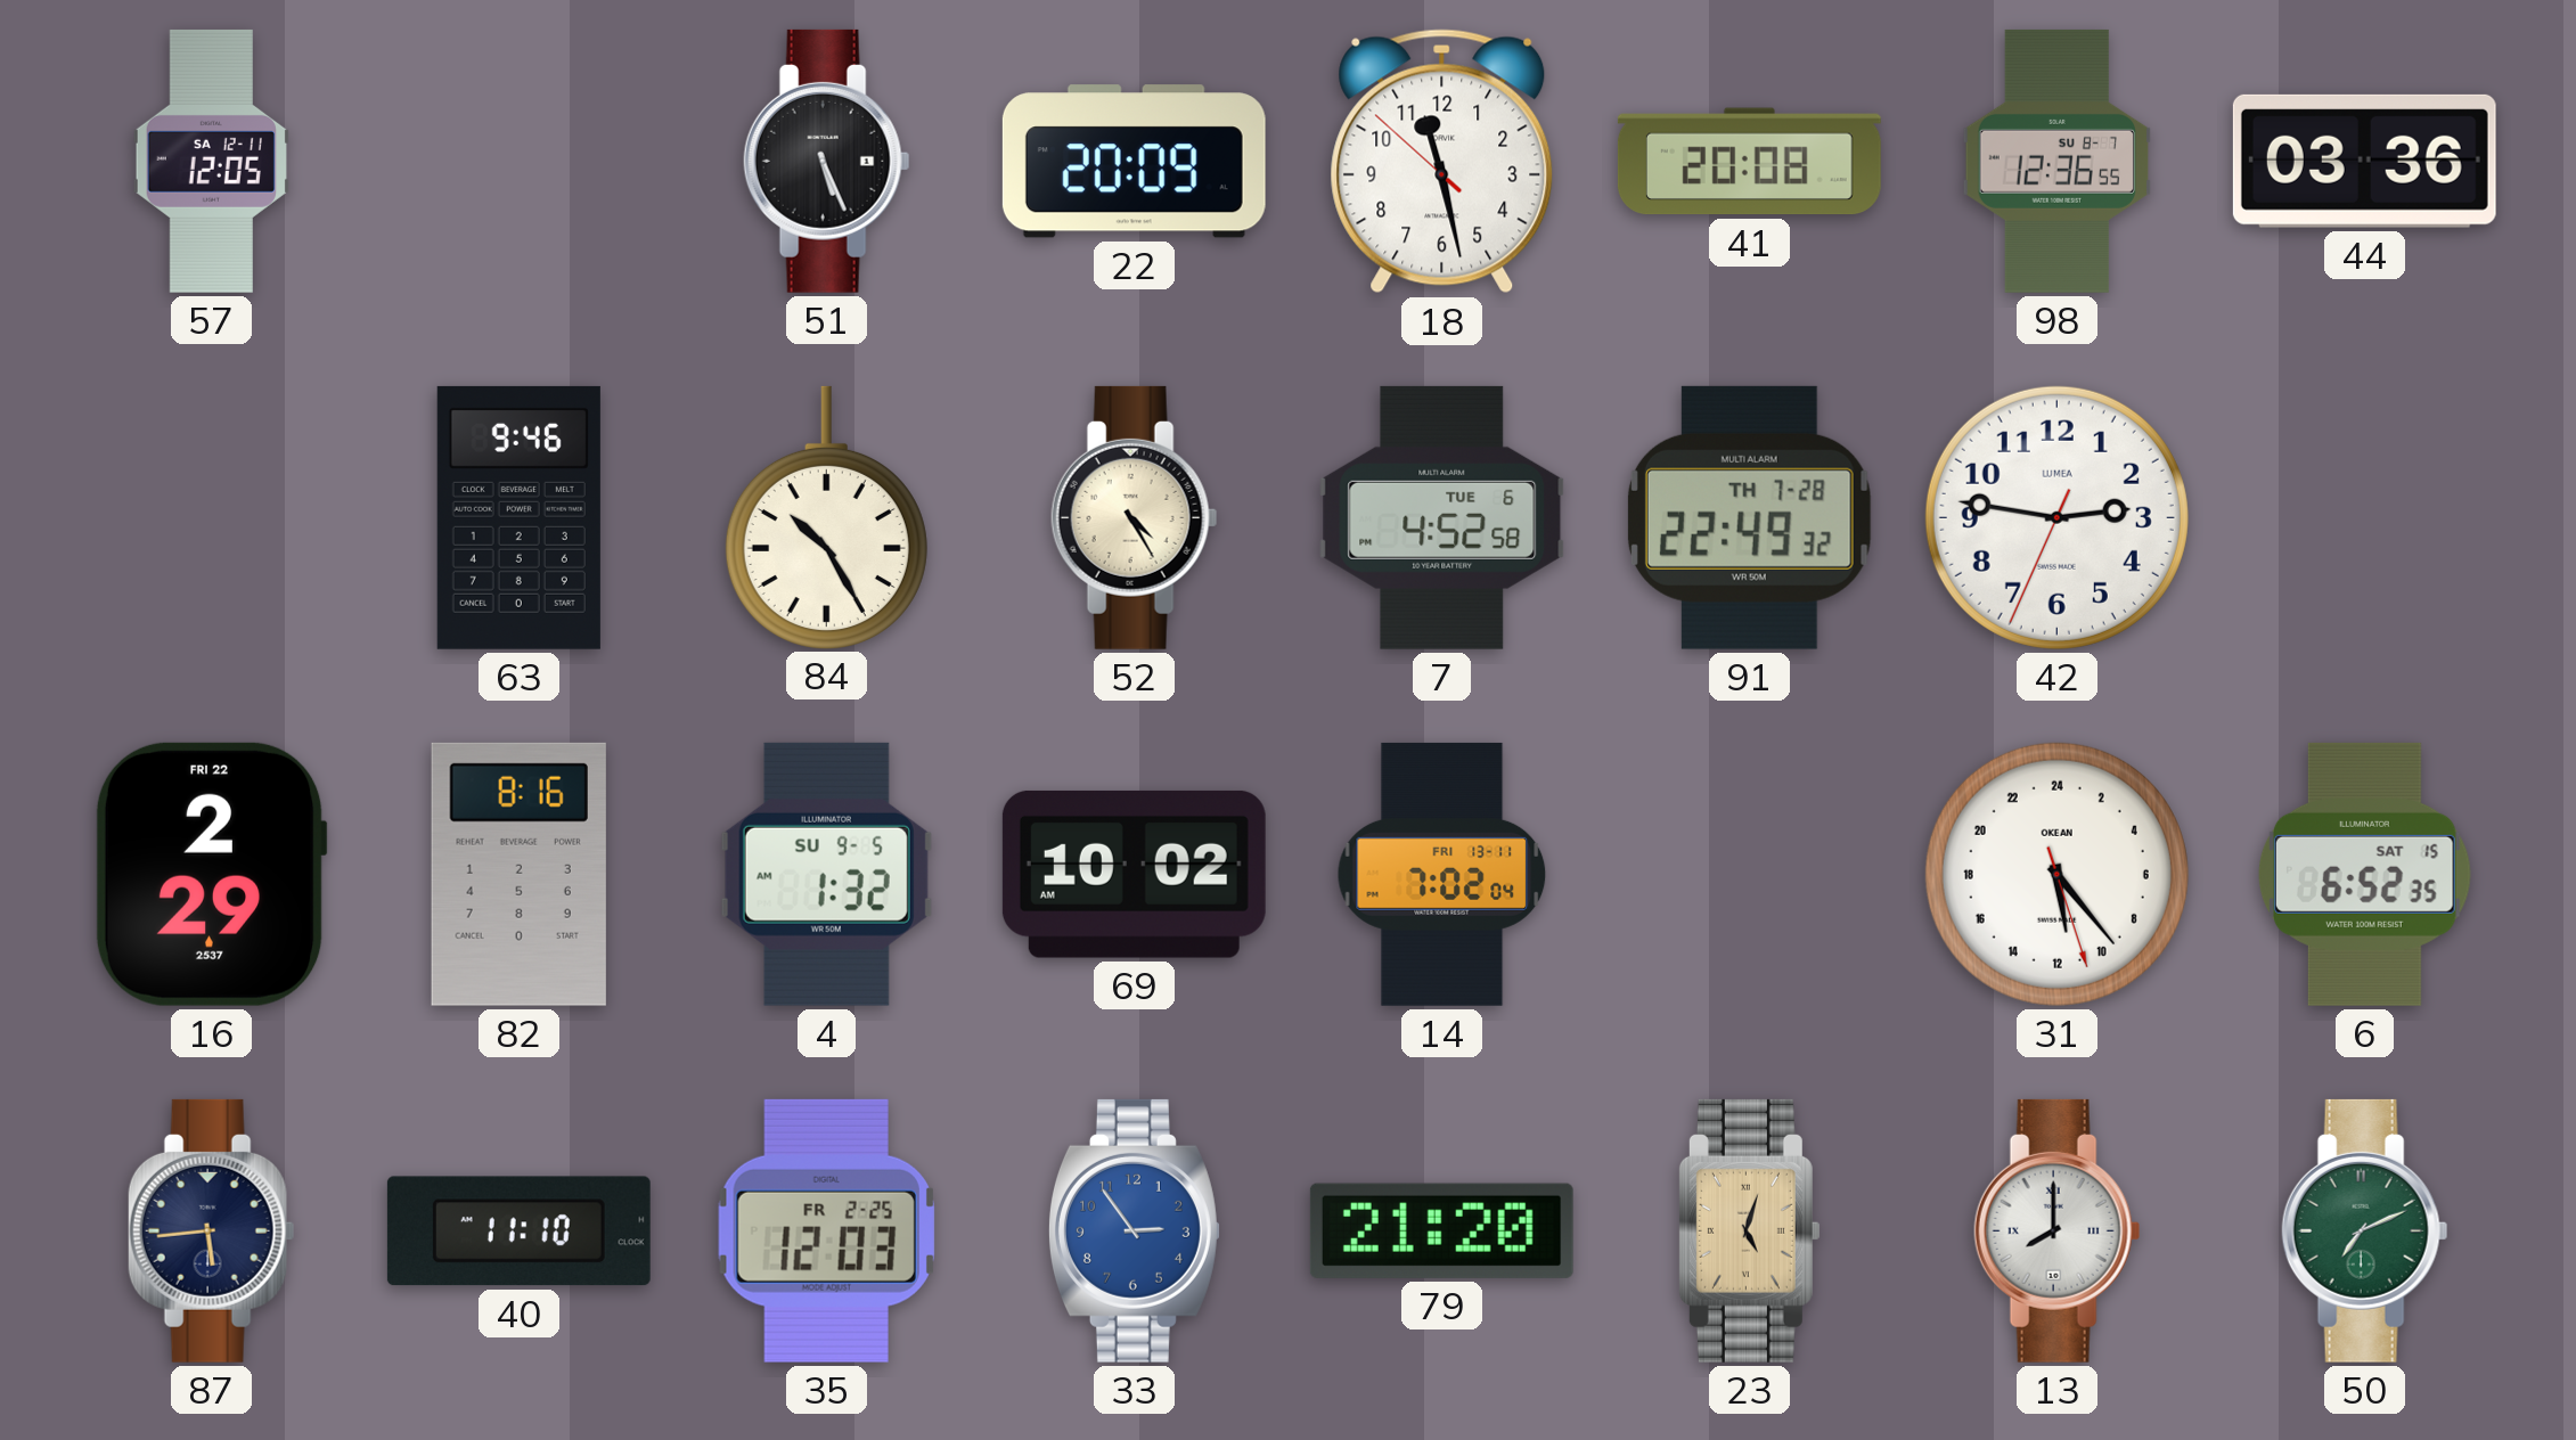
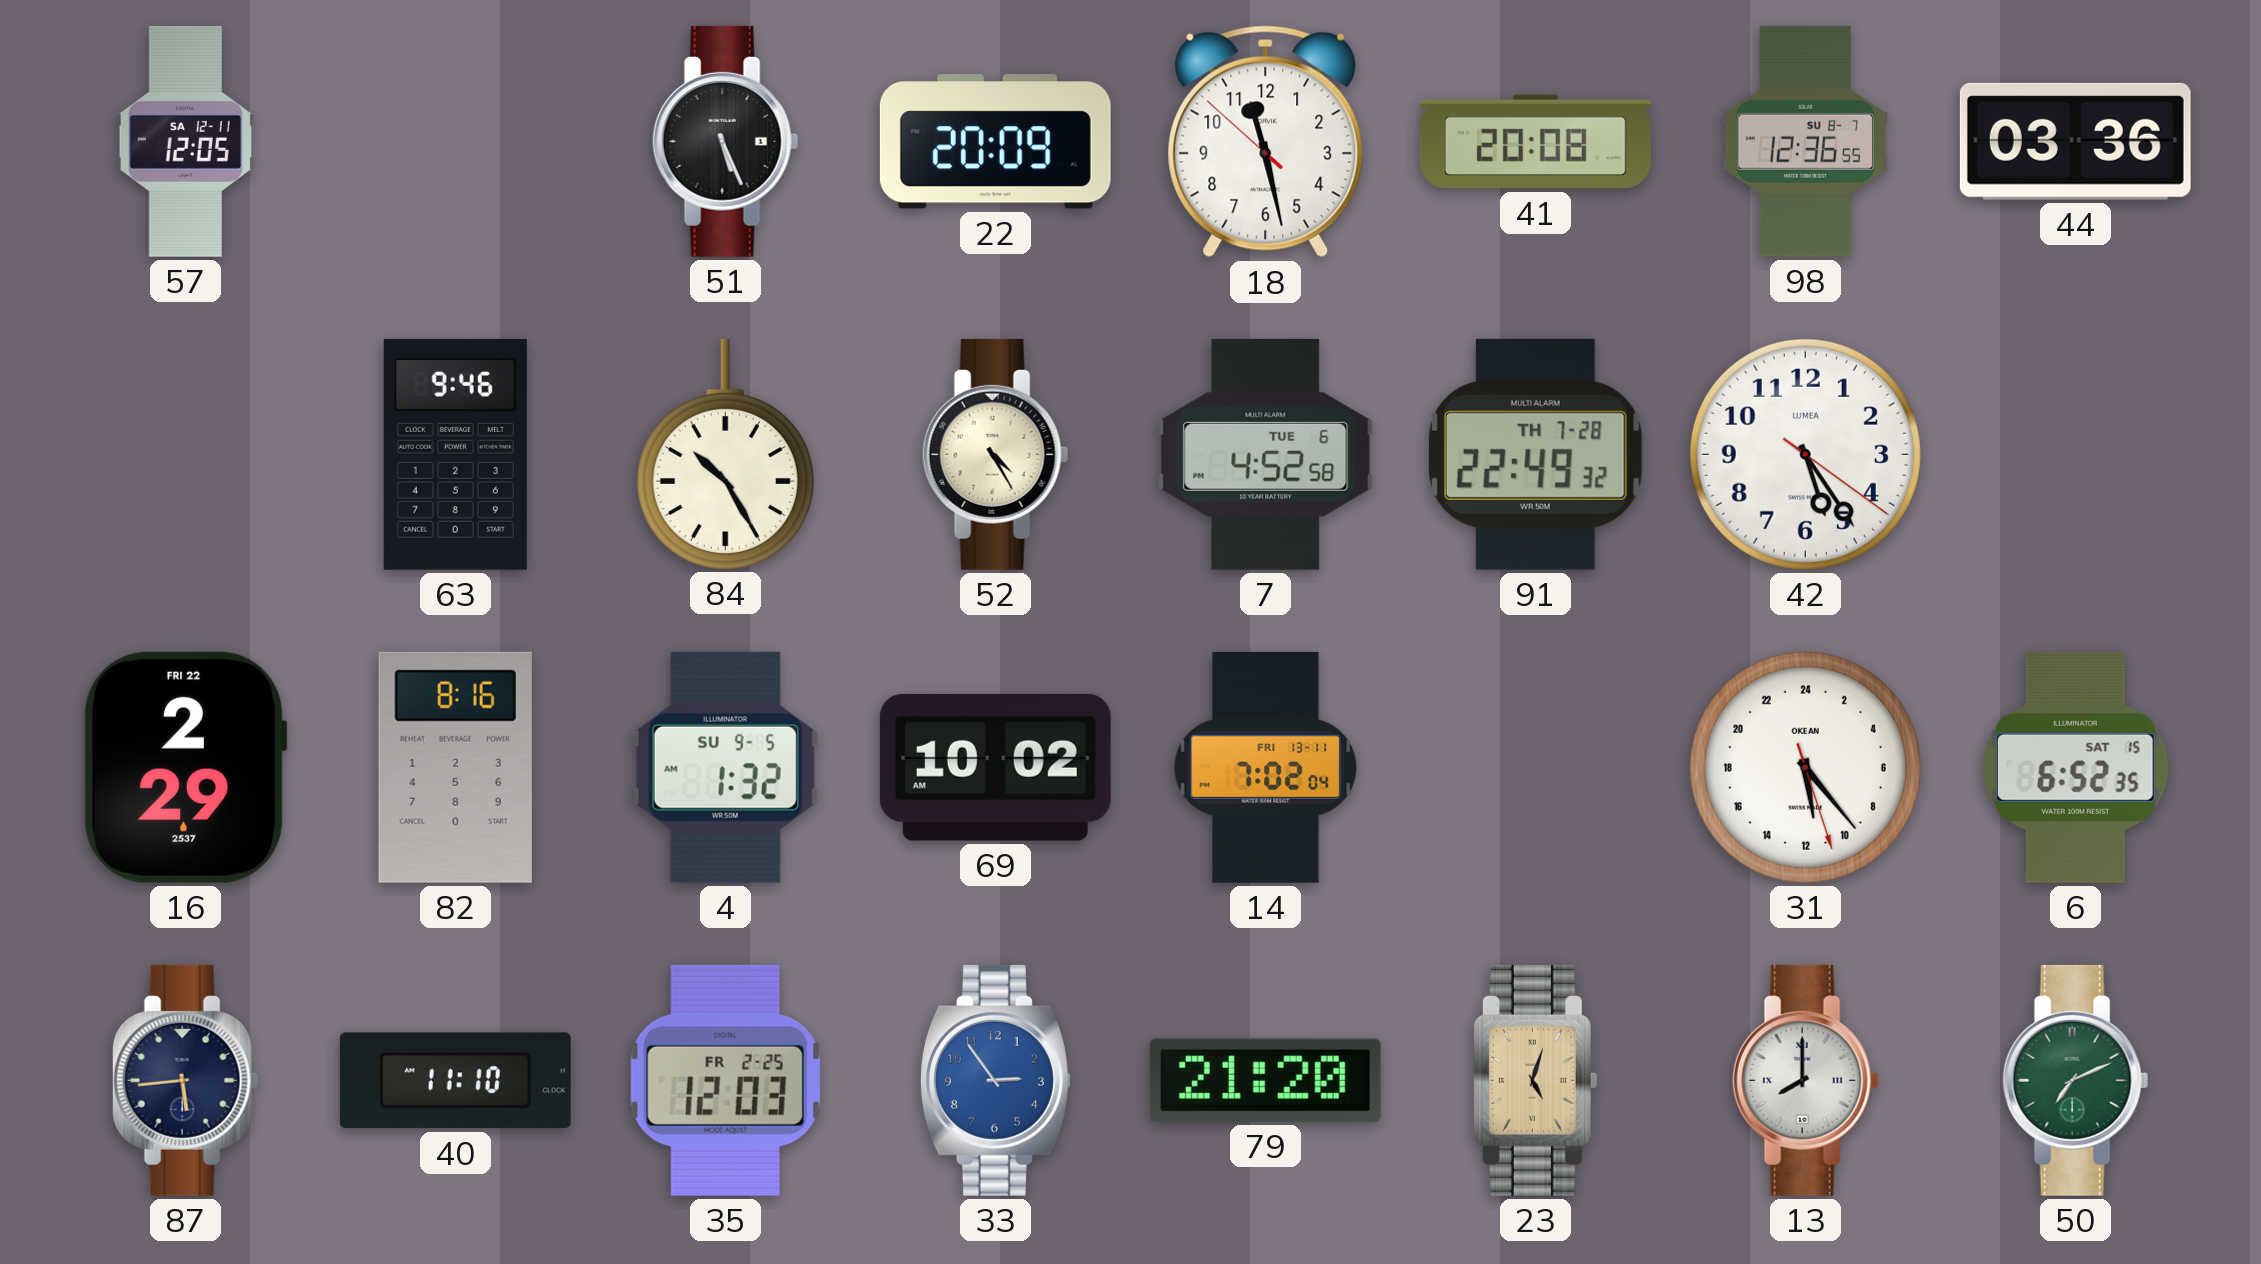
42: 2:46 -> 5:24 (1805, 454)
